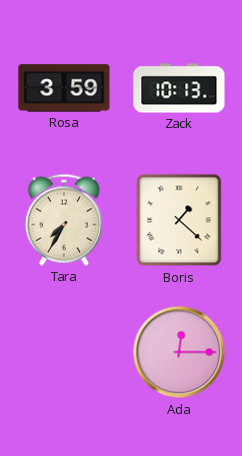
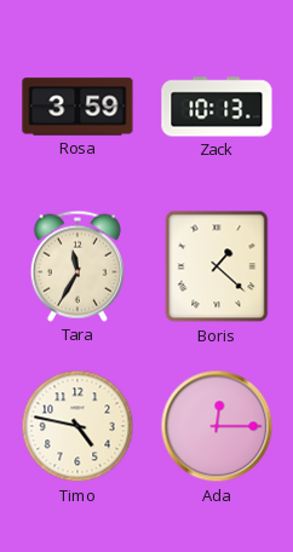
Tara: 7:35 -> 11:35 (77, 266)
Timo: none -> 4:47 (77, 426)
